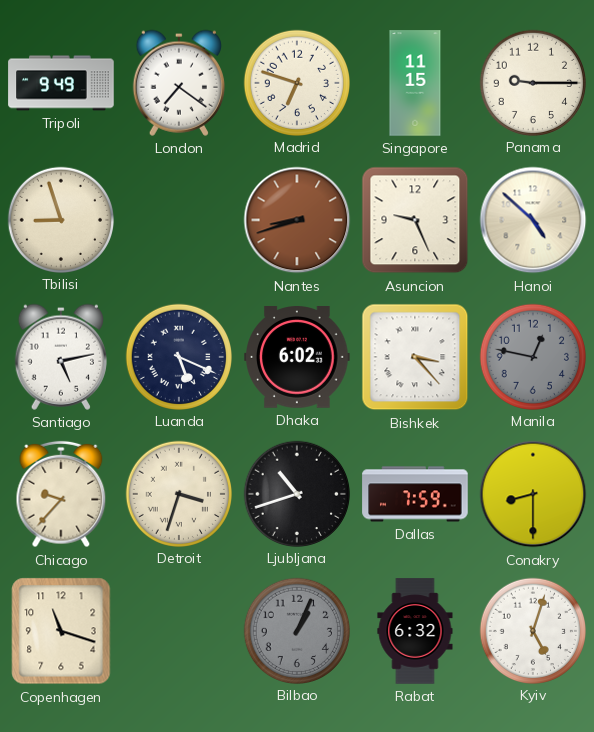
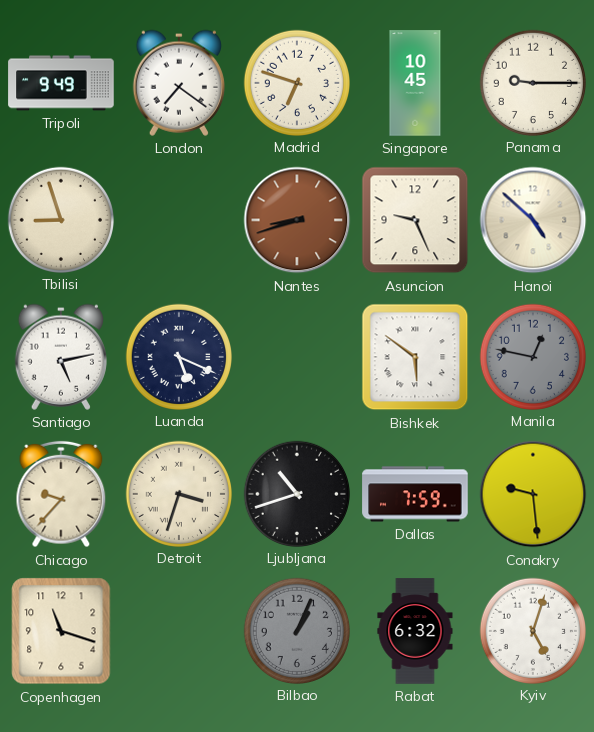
Singapore: 11:15 -> 10:45 (415, 83)
Dhaka: 6:02 -> none (297, 358)
Bishkek: 3:23 -> 5:51 (415, 357)
Conakry: 8:30 -> 9:29 (533, 494)
